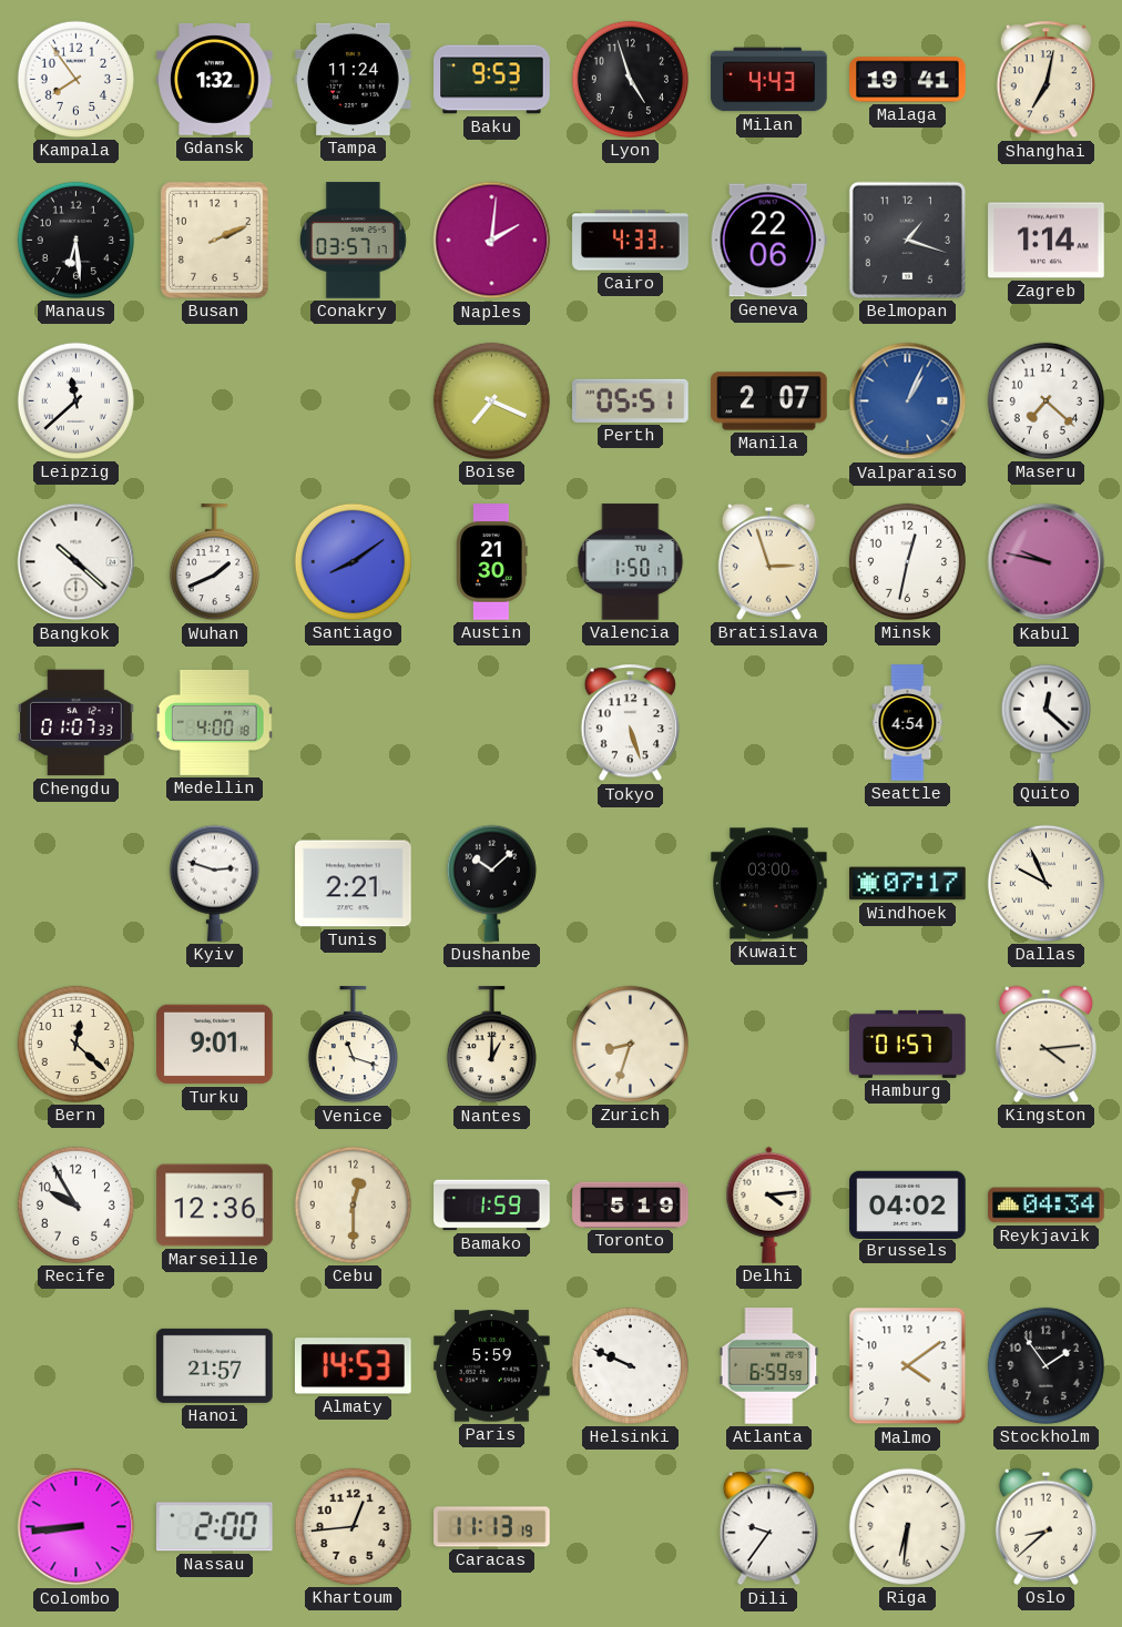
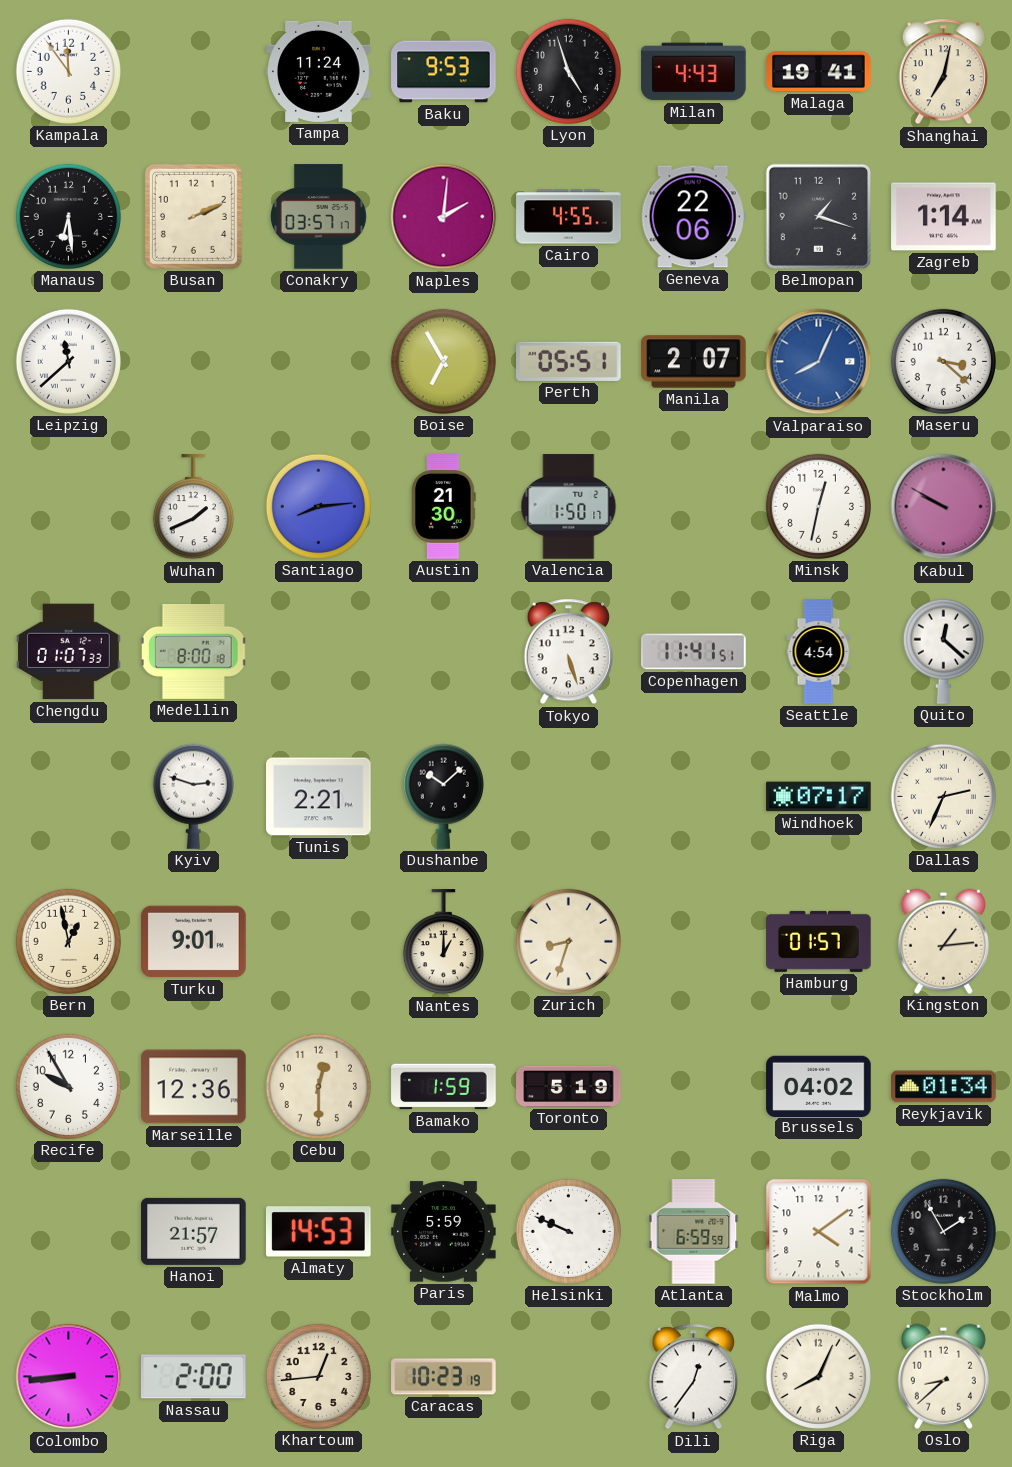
Kampala: 7:54 -> 11:54 (68, 71)
Gdansk: 1:32 -> none (215, 80)
Cairo: 4:33 -> 4:55 (569, 217)
Boise: 7:19 -> 6:55 (443, 361)
Valparaiso: 1:04 -> 8:04 (819, 362)
Maseru: 7:22 -> 3:22 (943, 361)
Bangkok: 10:22 -> none (76, 562)
Santiago: 8:09 -> 8:14 (318, 506)
Bratislava: 2:57 -> none (768, 561)
Kabul: 9:47 -> 9:50 (944, 507)
Medellin: 4:00 -> 8:00 (194, 651)
Copenhagen: none -> 11:41 (694, 652)
Kuwait: 03:00 -> none (769, 884)
Dallas: 9:56 -> 2:34 (943, 796)
Bern: 12:22 -> 12:58 (68, 941)
Venice: 11:18 -> none (353, 1045)
Kingston: 4:14 -> 1:14 (943, 941)
Delhi: 4:14 -> none (769, 1204)
Reykjavik: 04:34 -> 01:34 (944, 1087)
Stockholm: 1:54 -> 1:55 (943, 1231)
Caracas: 11:13 -> 10:23 (444, 1377)
Dili: 9:36 -> 12:36 (693, 1377)
Riga: 6:31 -> 8:04 (818, 1376)
